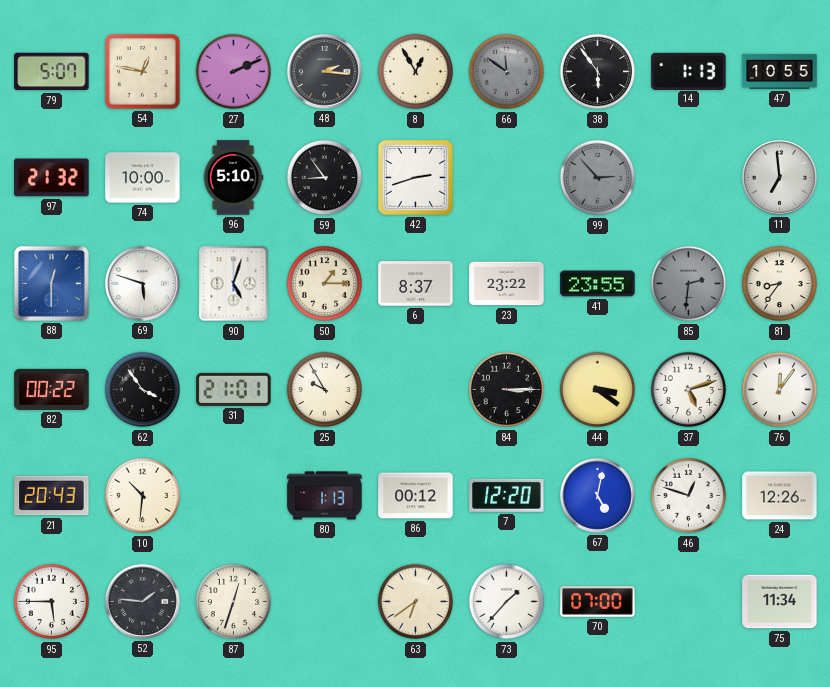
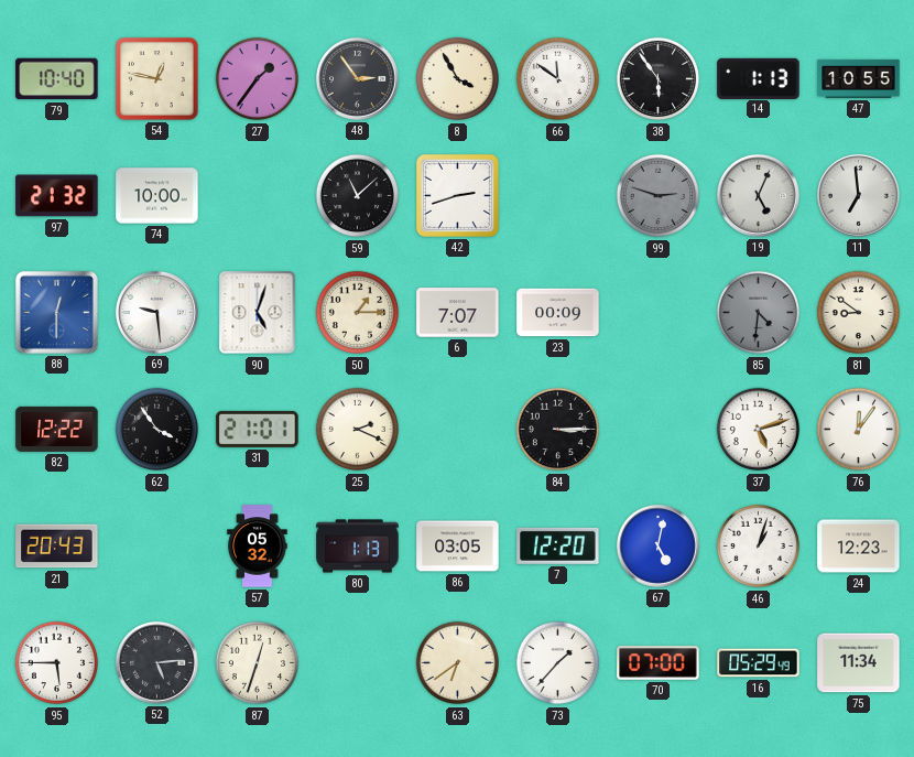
79: 5:07 -> 10:40 (57, 79)
27: 2:11 -> 1:36 (258, 79)
48: 2:16 -> 2:54 (357, 78)
8: 12:55 -> 3:55 (458, 79)
66 dial: grey -> white (558, 79)
96: 5:10 -> none (233, 178)
59: 8:54 -> 11:08 (358, 196)
99: 2:53 -> 2:48 (659, 196)
19: none -> 5:04 (758, 195)
69: 5:48 -> 9:29 (156, 312)
6: 8:37 -> 7:07 (458, 313)
23: 23:22 -> 00:09 (558, 313)
41: 23:55 -> none (598, 284)
85: 2:31 -> 4:31 (759, 313)
81: 8:36 -> 8:51 (859, 313)
82: 00:22 -> 12:22 (57, 429)
25: 9:55 -> 2:19 (358, 430)
44: 3:21 -> none (598, 390)
10: 10:31 -> none (143, 496)
57: none -> 05:32 (258, 547)
86: 00:12 -> 03:05 (458, 547)
46: 12:48 -> 1:03 (759, 547)
24: 12:26 -> 12:23 (859, 547)
52: 1:46 -> 5:14 (156, 662)
16: none -> 05:29 (759, 663)
